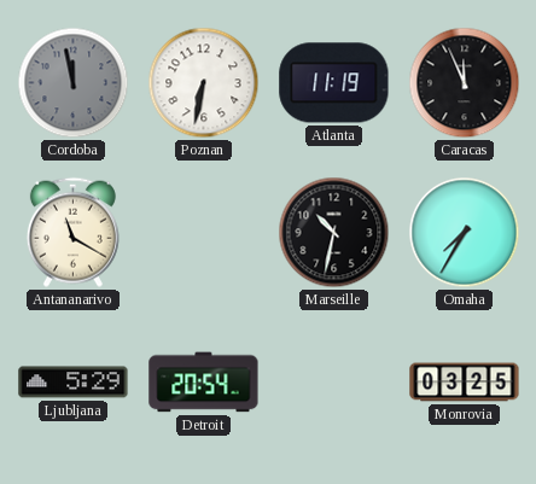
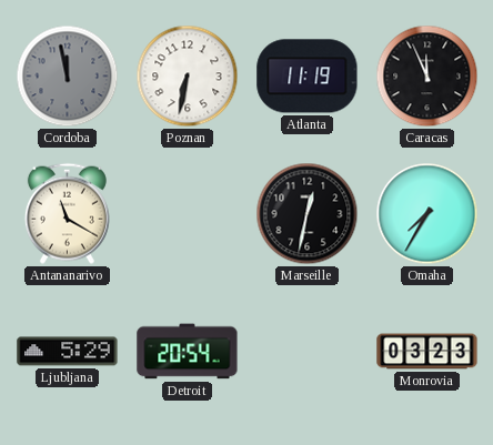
Marseille: 10:32 -> 12:32 (308, 214)
Monrovia: 03:25 -> 03:23 (427, 352)
